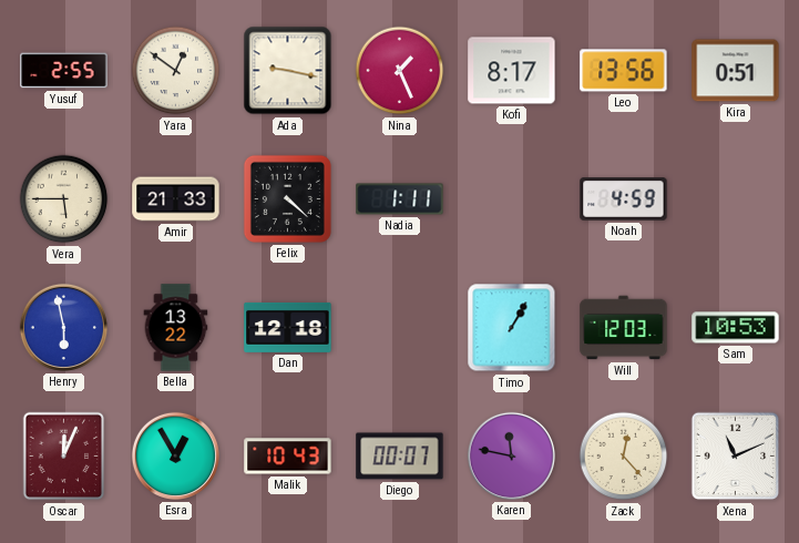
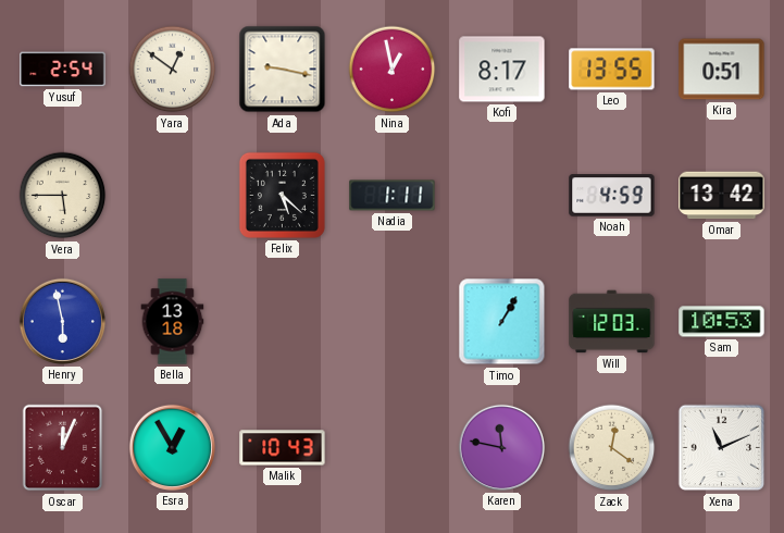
Yusuf: 2:55 -> 2:54 (63, 70)
Nina: 1:26 -> 12:58 (393, 70)
Leo: 13:56 -> 13:55 (612, 70)
Amir: 21:33 -> none (176, 199)
Felix: 4:22 -> 5:22 (282, 195)
Omar: none -> 13:42 (722, 196)
Bella: 13:22 -> 13:18 (173, 322)
Dan: 12:18 -> none (288, 327)
Diego: 00:07 -> none (400, 457)
Zack: 12:23 -> 12:21 (612, 448)
